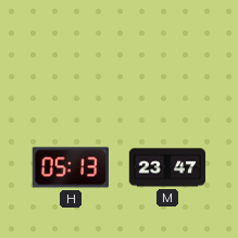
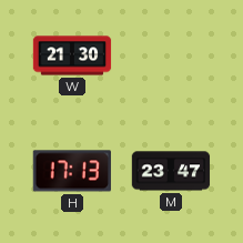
W: none -> 21:30 (72, 55)
H: 05:13 -> 17:13 (71, 171)
